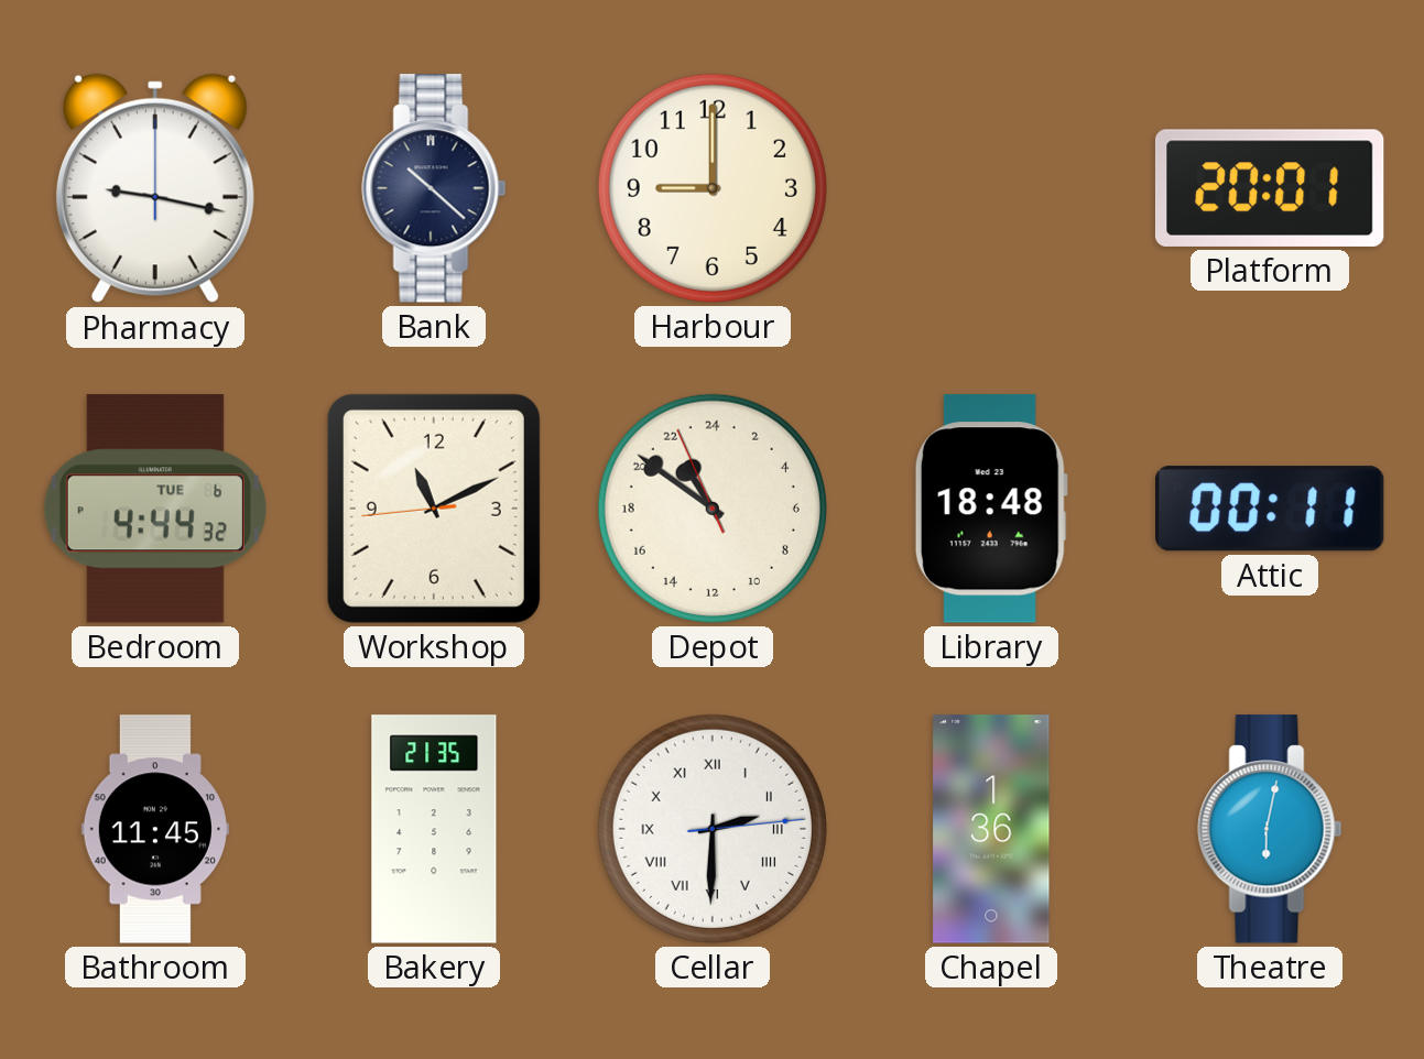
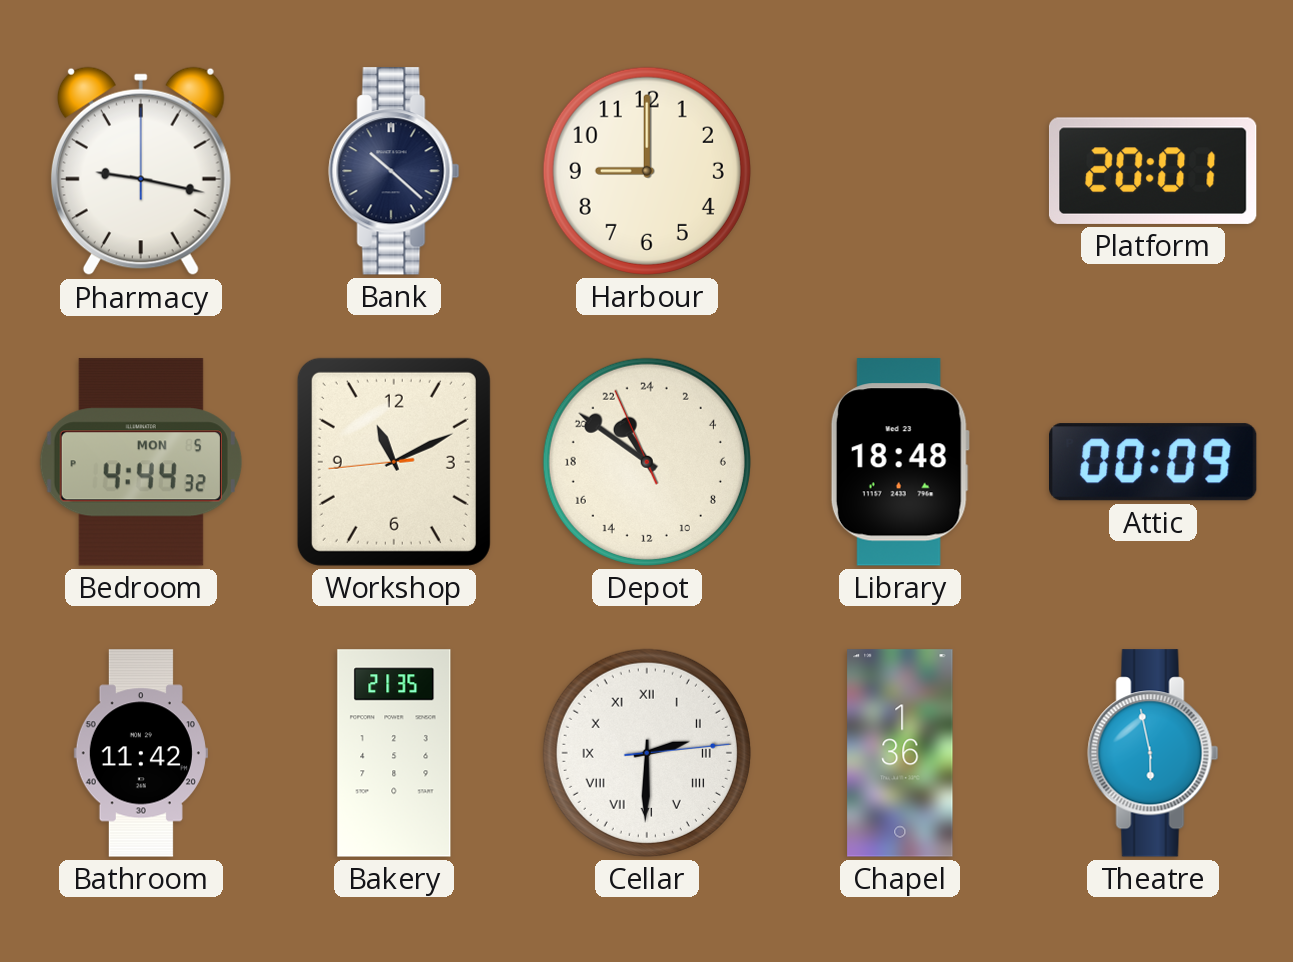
Bedroom date: TUE 6 -> MON 5 (141, 462)
Attic: 00:11 -> 00:09 (1154, 462)
Bathroom: 11:45 -> 11:42 (141, 753)
Theatre: 6:02 -> 5:58 (1153, 753)
